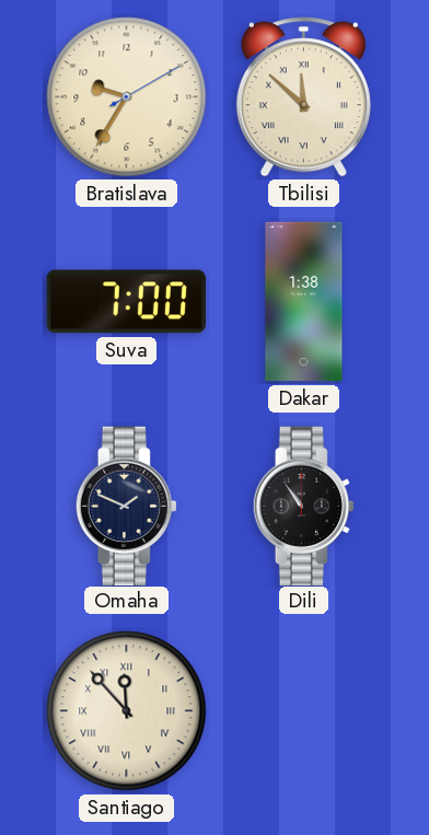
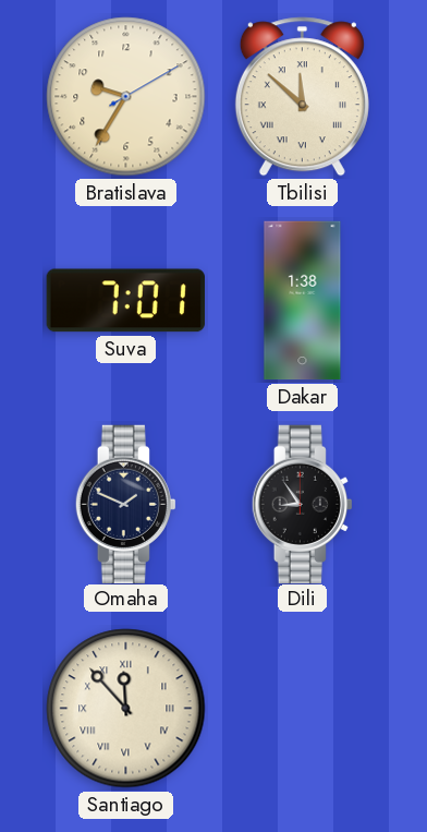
Suva: 7:00 -> 7:01 (125, 301)
Dili: 10:54 -> 8:54 (302, 504)
